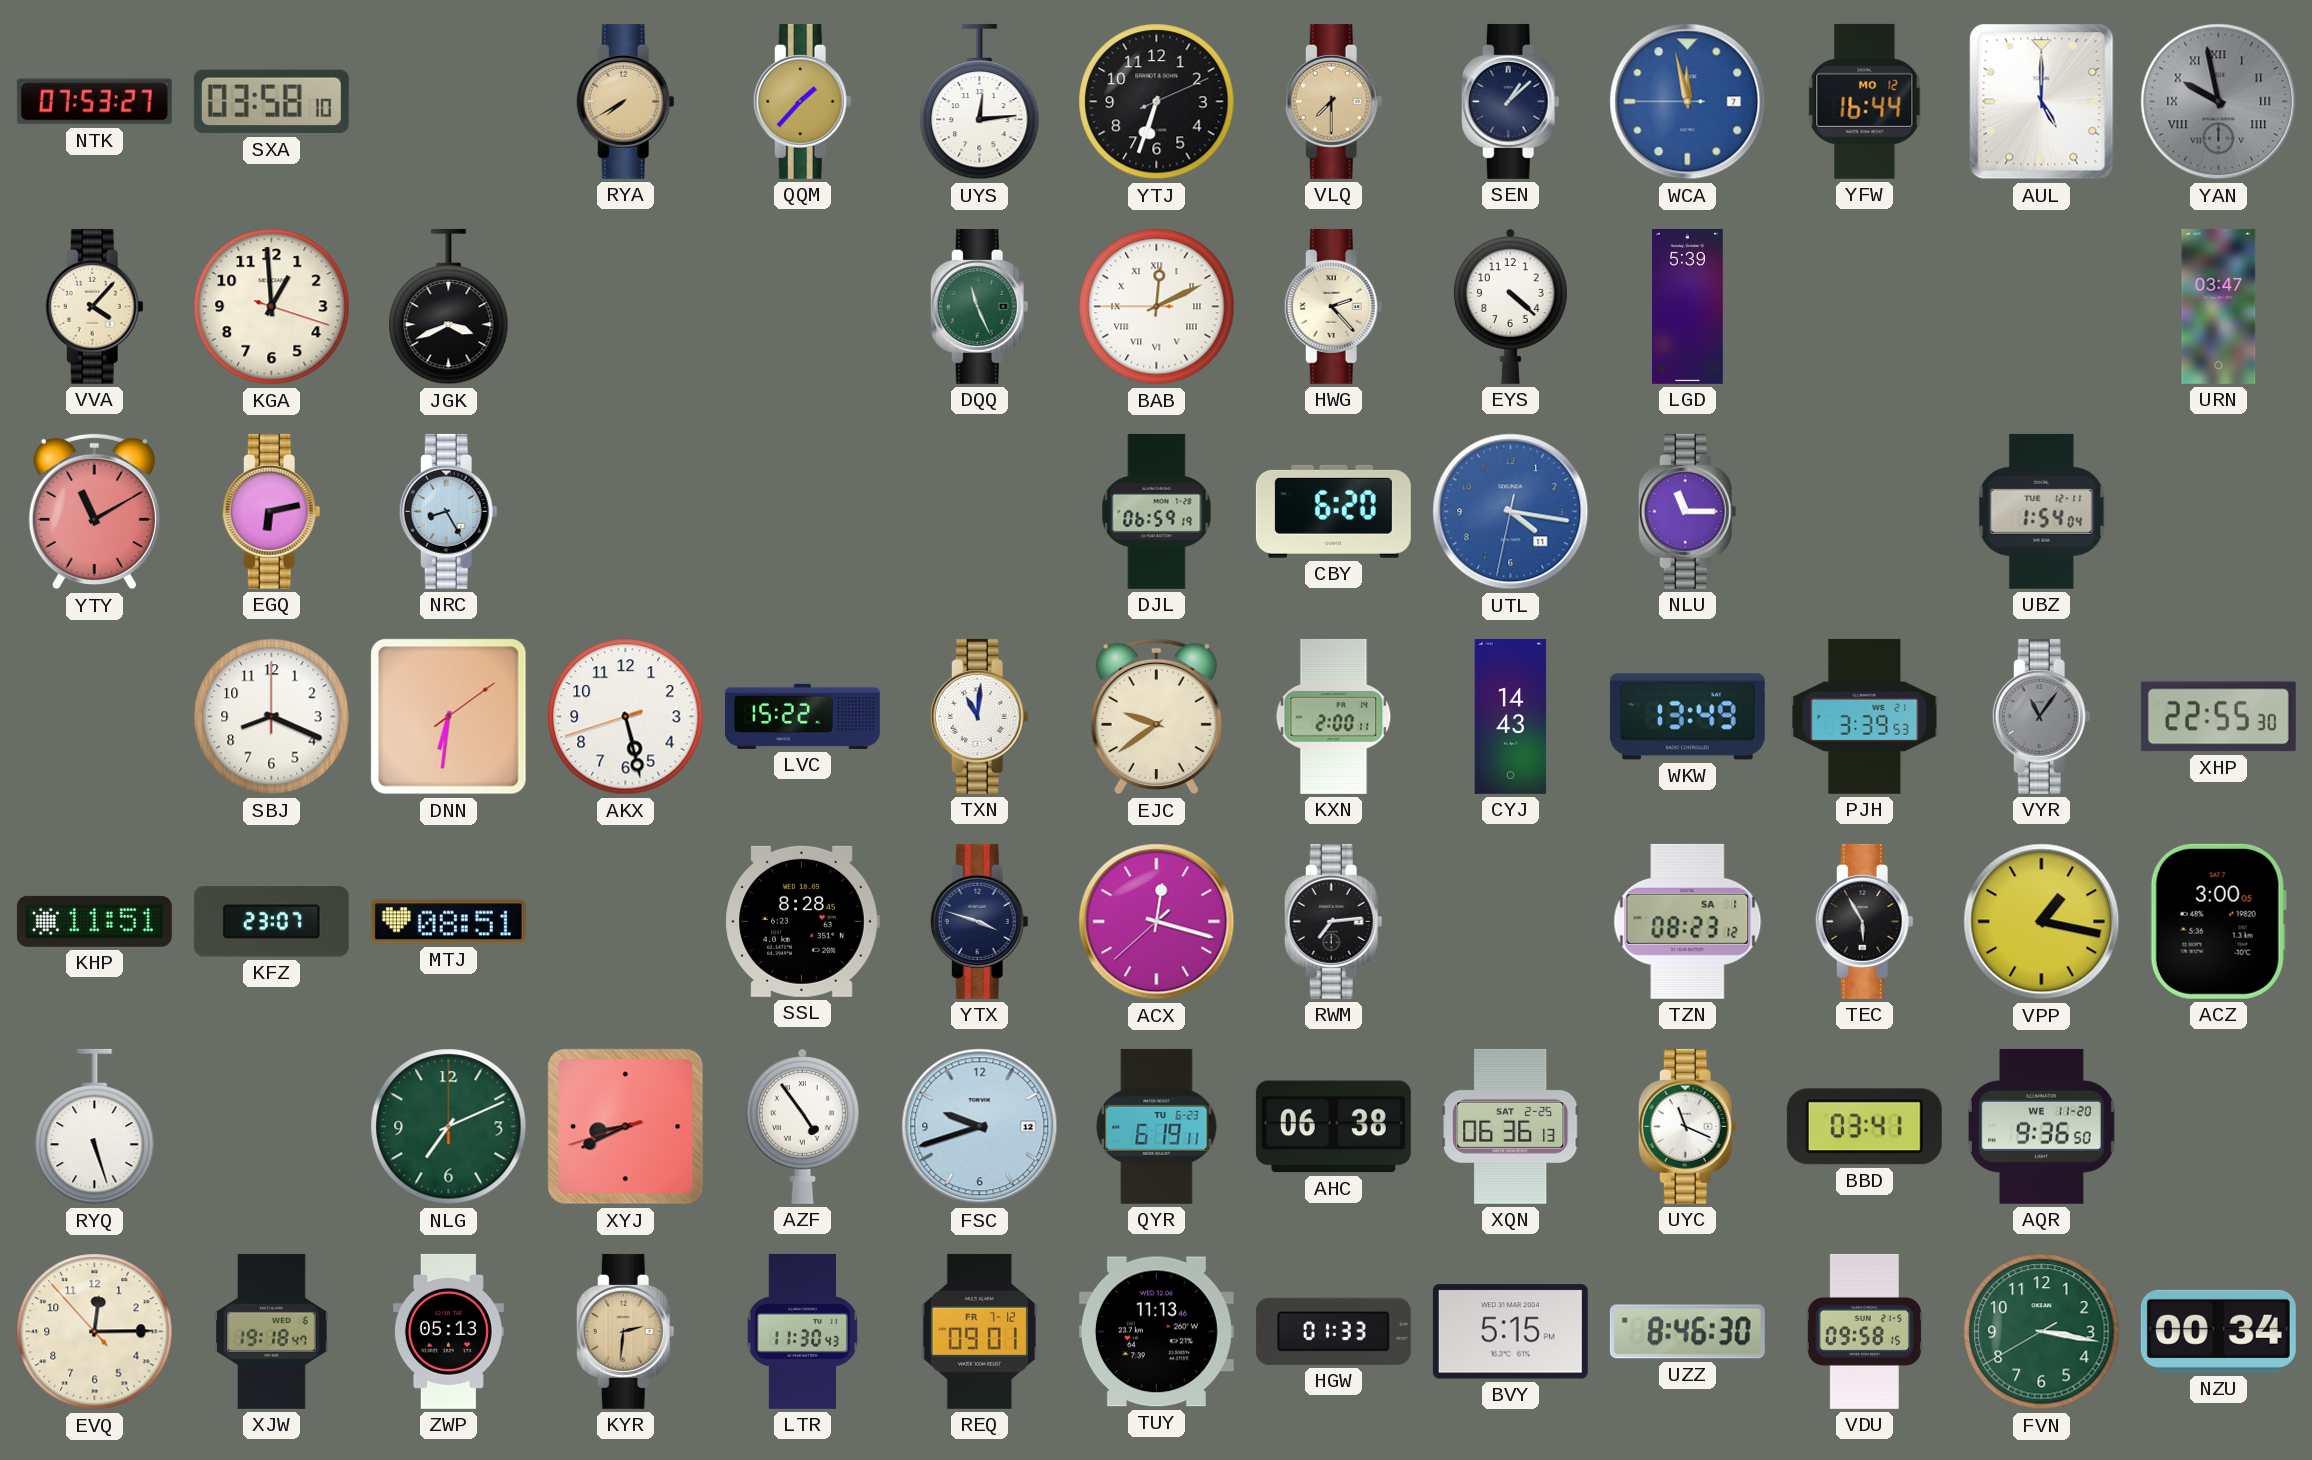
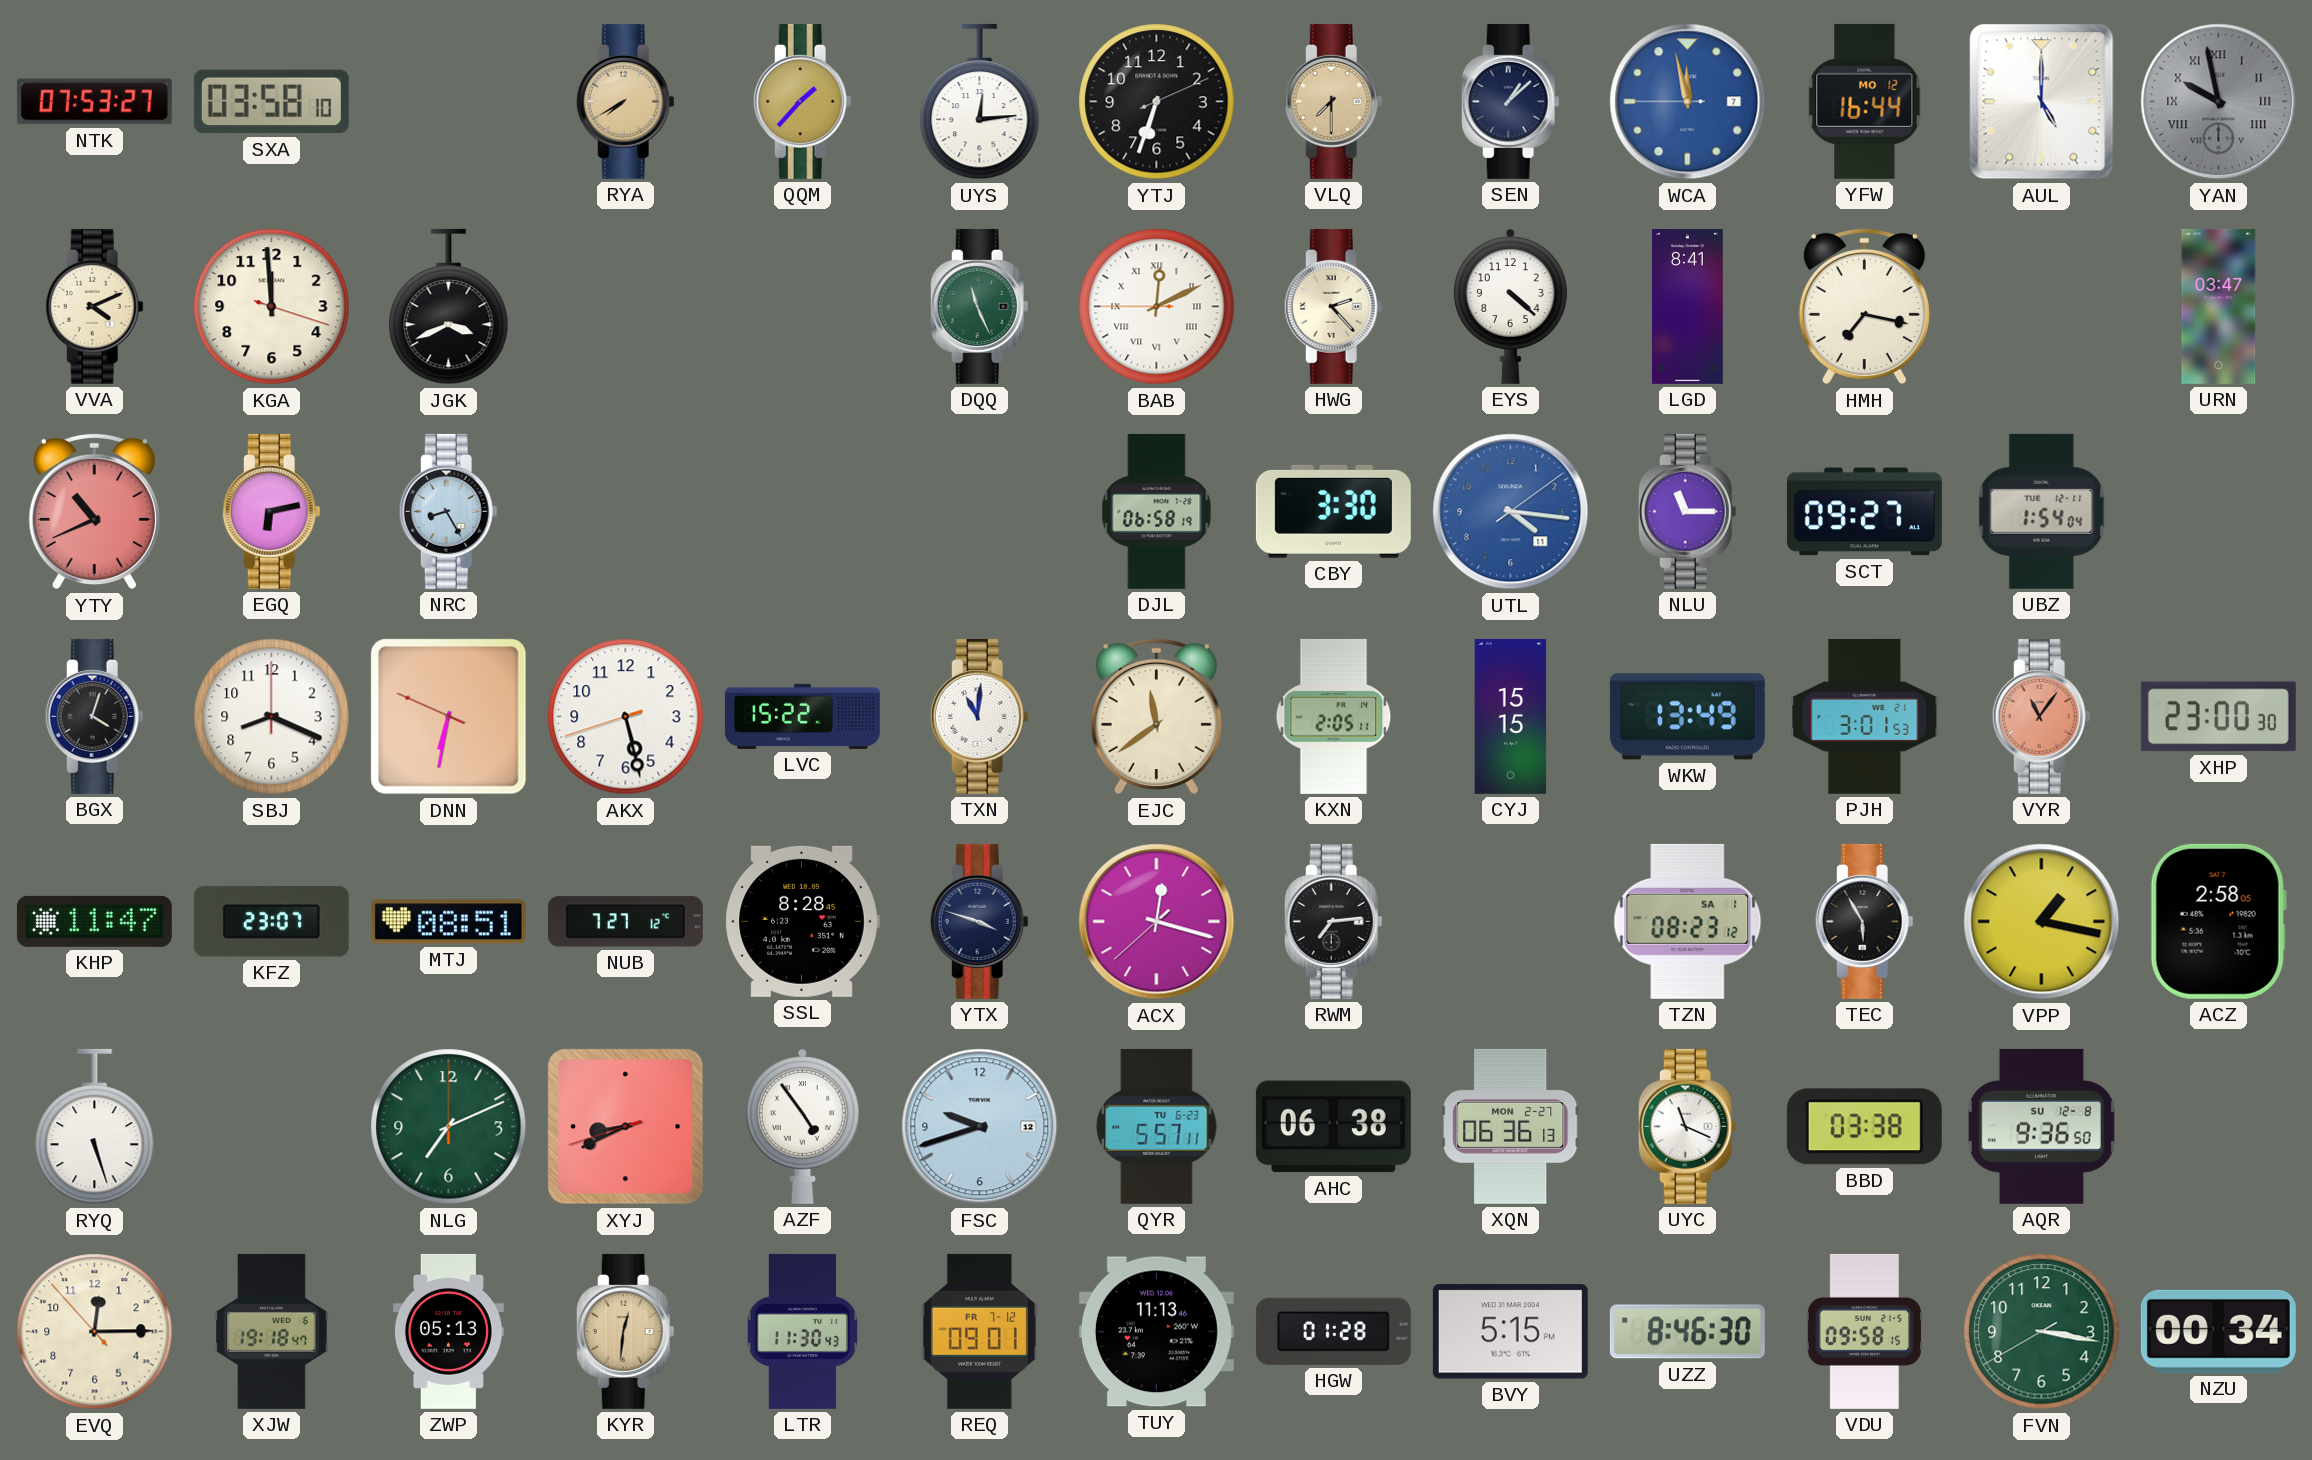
VVA: 4:07 -> 4:11 (94, 306)
KGA: 12:59 -> 11:59 (272, 307)
LGD: 5:39 -> 8:41 (1687, 306)
HMH: none -> 7:17 (1864, 307)
YTY: 11:10 -> 10:41 (94, 512)
DJL: 06:59 -> 06:58 (1157, 511)
CBY: 6:20 -> 3:30 (1333, 511)
UTL: 4:16:32 -> 4:16:09 (1511, 512)
SCT: none -> 09:27 (1864, 512)
BGX: none -> 4:03 (94, 716)
DNN: 6:31:09 -> 6:31:49 (449, 717)
EJC: 9:39 -> 11:39 (1156, 717)
KXN: 2:00 -> 2:05 (1334, 716)
CYJ: 14:43 -> 15:15 (1511, 716)
PJH: 3:39 -> 3:01 (1865, 716)
VYR dial: grey -> salmon (2041, 716)
XHP: 22:55 -> 23:00 (2218, 717)
KHP: 11:51 -> 11:47 (94, 921)
NUB: none -> 7:27 (625, 922)
ACZ: 3:00 -> 2:58 (2218, 921)
QYR: 6:19 -> 5:57 (1157, 1126)
XQN date: SAT 2-25 -> MON 2-27 (1511, 1126)
BBD: 03:41 -> 03:38 (1864, 1127)
AQR date: WE 11-20 -> SU 12-8 (2041, 1126)
KYR: 2:31 -> 12:31 (625, 1331)
HGW: 01:33 -> 01:28 (1333, 1331)
